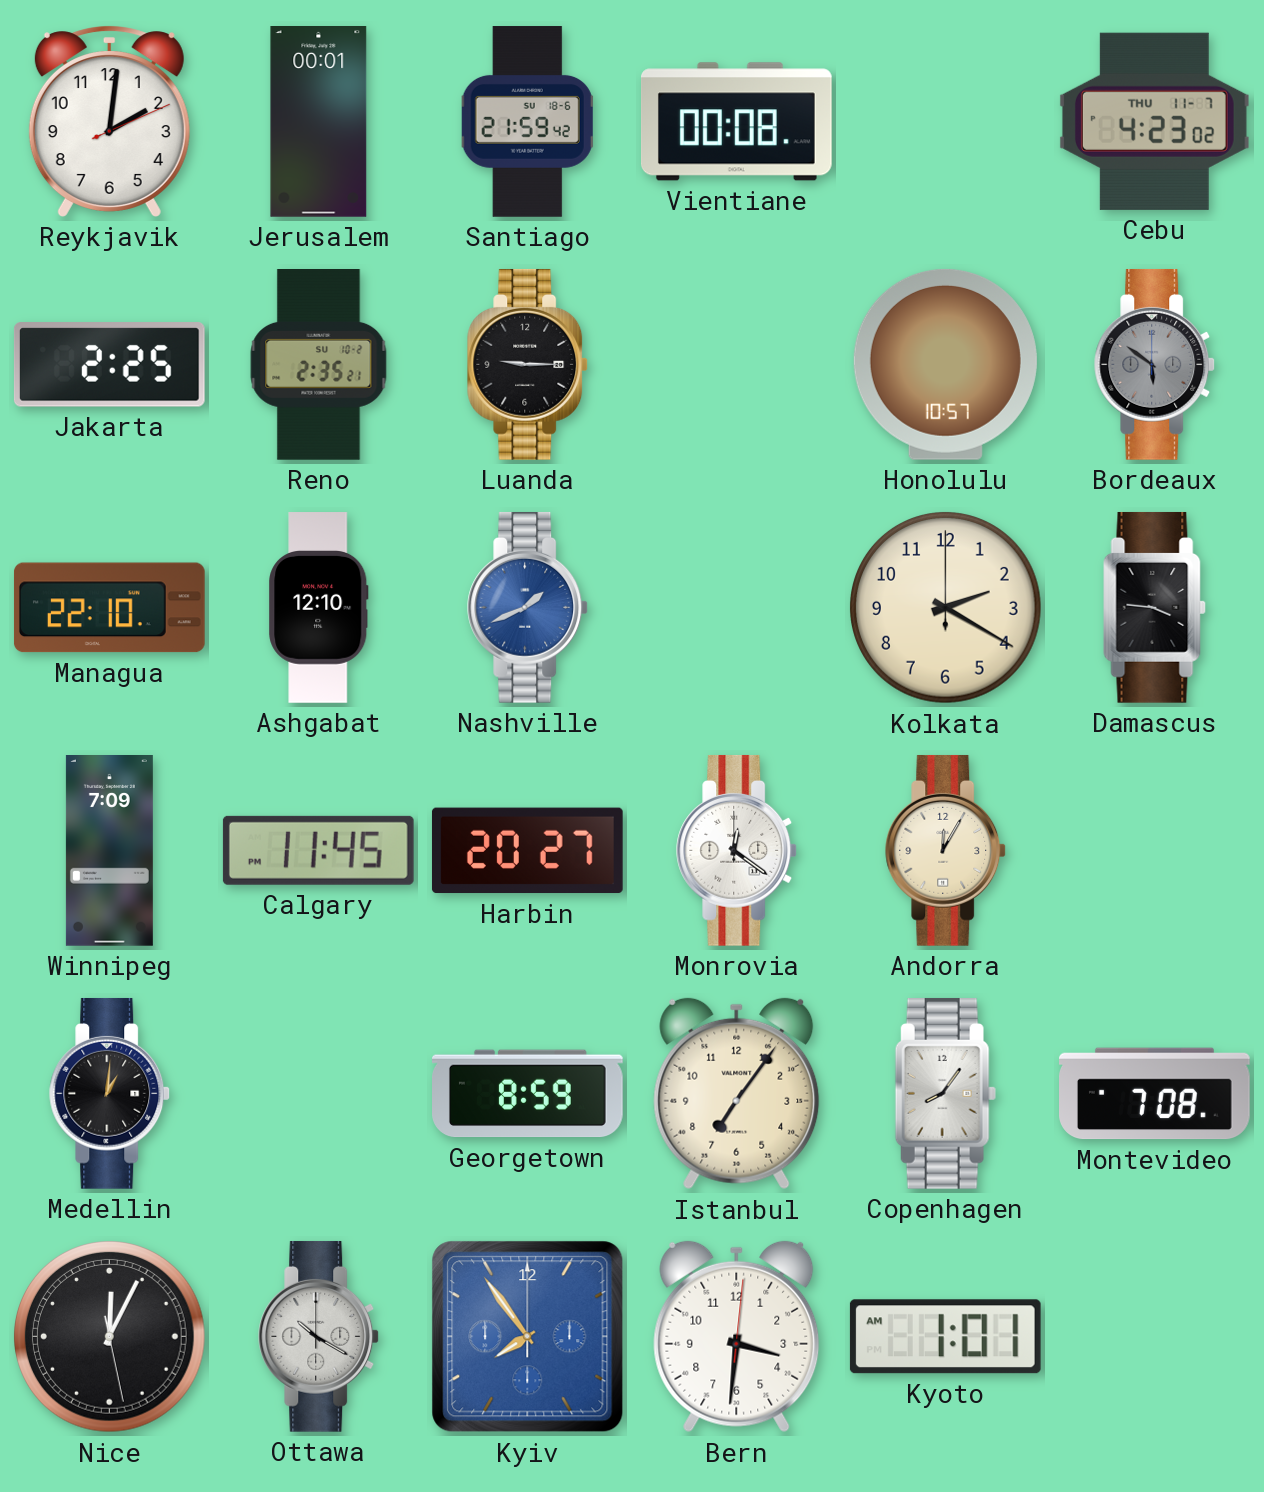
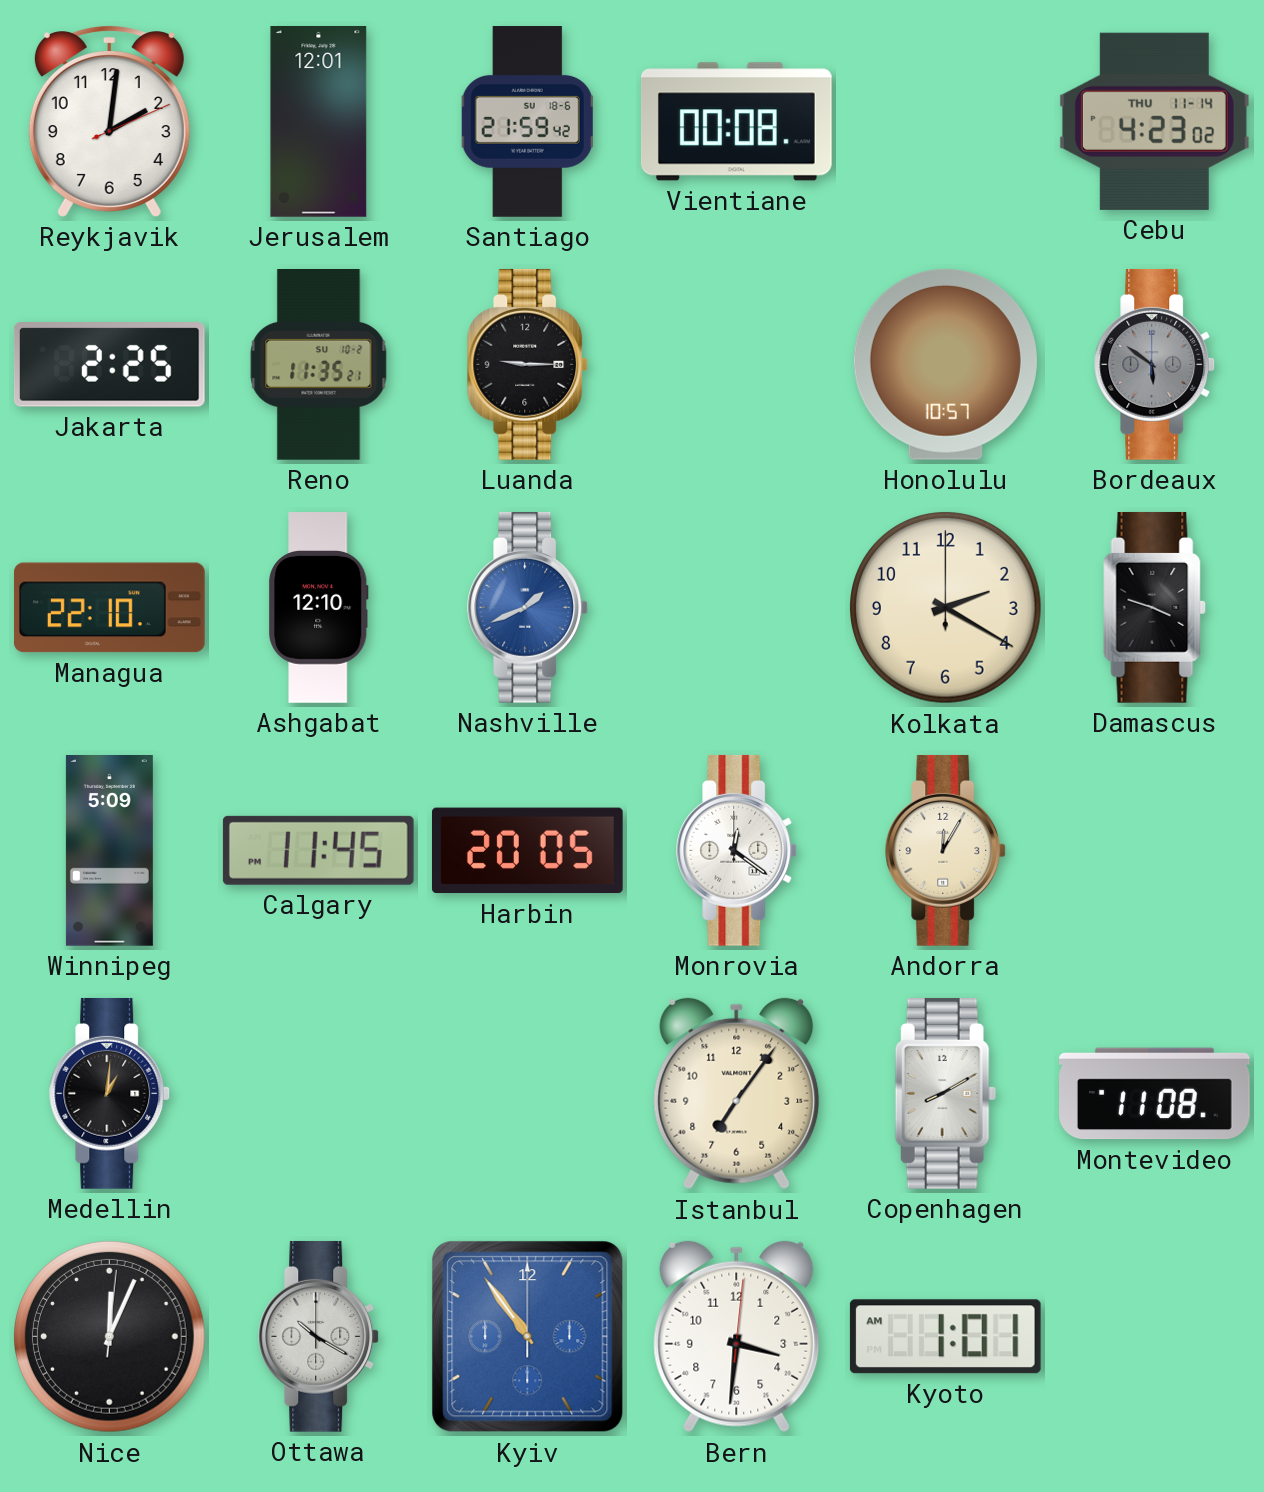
Jerusalem: 00:01 -> 12:01 (319, 122)
Cebu date: THU 11-7 -> THU 11-14 (1154, 121)
Reno: 2:35 -> 11:35 (319, 365)
Damascus: 3:46 -> 3:48 (1155, 607)
Winnipeg: 7:09 -> 5:09 (109, 851)
Harbin: 20:27 -> 20:05 (527, 851)
Georgetown: 8:59 -> none (528, 1094)
Copenhagen: 8:06 -> 8:10 (945, 1093)
Montevideo: 7:08 -> 11:08 (1155, 1094)
Nice: 12:04:28 -> 12:04:01 (110, 1337)
Kyiv: 7:54 -> 10:54 (528, 1337)
